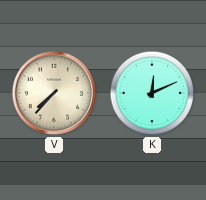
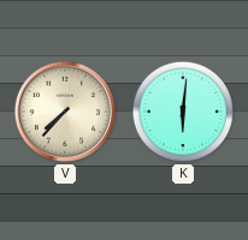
K: 12:11 -> 6:01 (183, 112)
